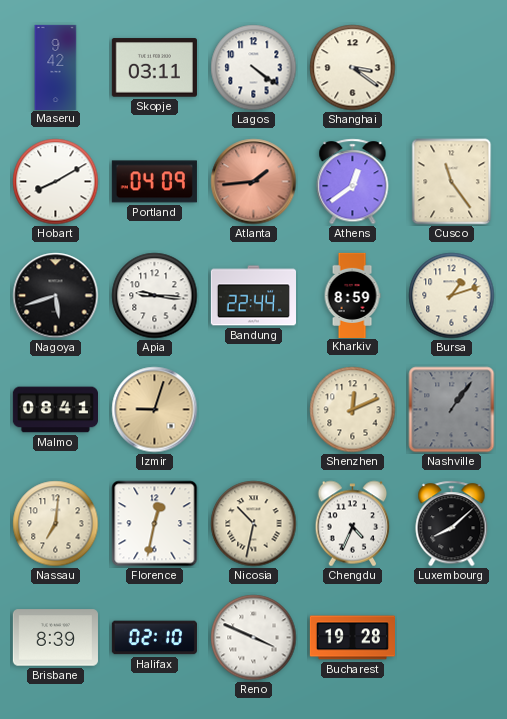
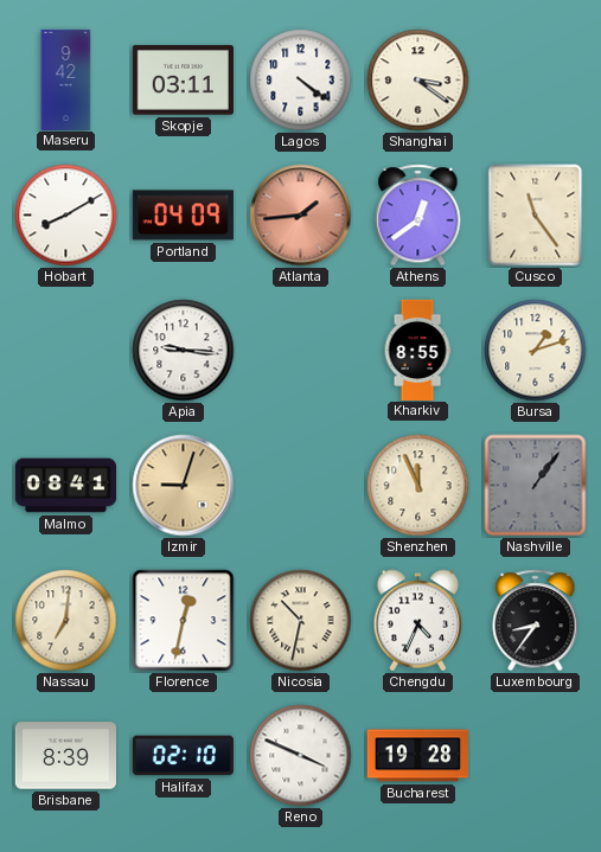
Nagoya: 5:42 -> none (56, 296)
Bandung: 22:44 -> none (253, 296)
Kharkiv: 8:59 -> 8:55 (417, 350)
Shenzhen: 12:11 -> 11:56 (418, 486)
Luxembourg: 8:08 -> 8:36 (536, 621)
